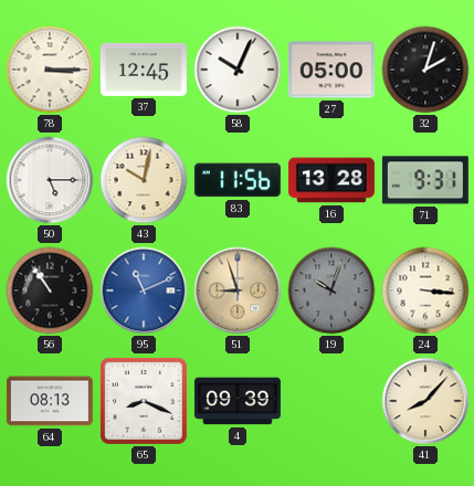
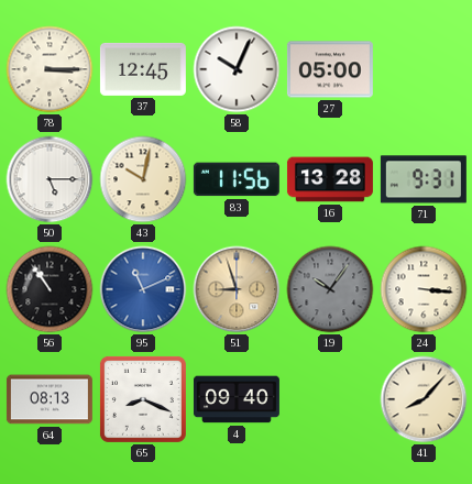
32: 2:03 -> none (425, 70)
19: 10:03 -> 10:06 (330, 289)
4: 09:39 -> 09:40 (237, 399)
